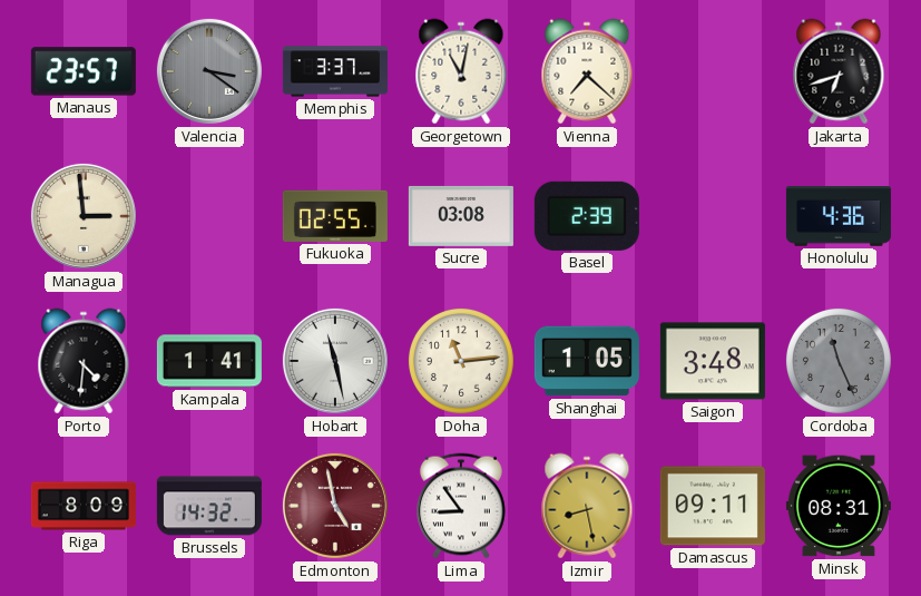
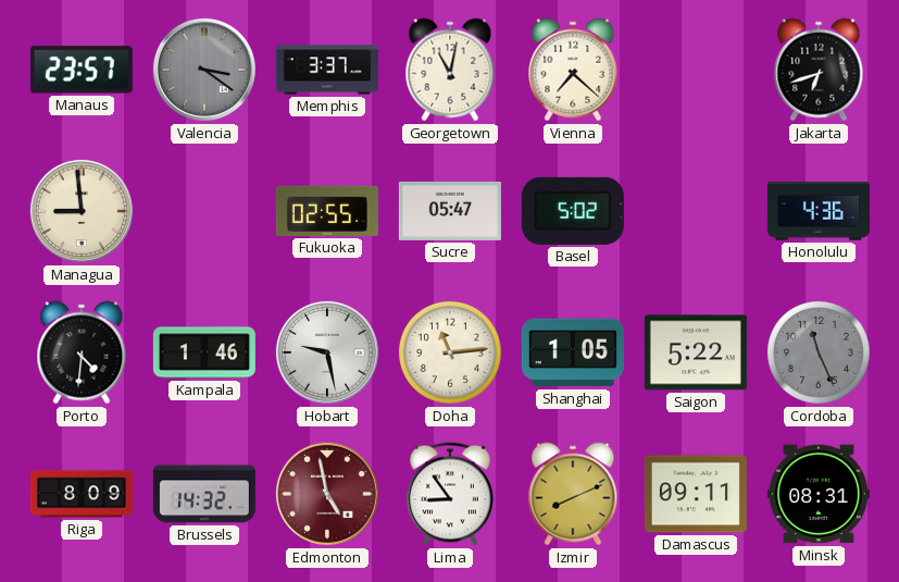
Managua: 2:59 -> 8:59 (82, 211)
Sucre: 03:08 -> 05:47 (450, 211)
Basel: 2:39 -> 5:02 (573, 211)
Kampala: 1:41 -> 1:46 (204, 352)
Hobart: 11:28 -> 9:28 (327, 352)
Saigon: 3:48 -> 5:22 (696, 352)
Izmir: 8:28 -> 8:11 (573, 494)
